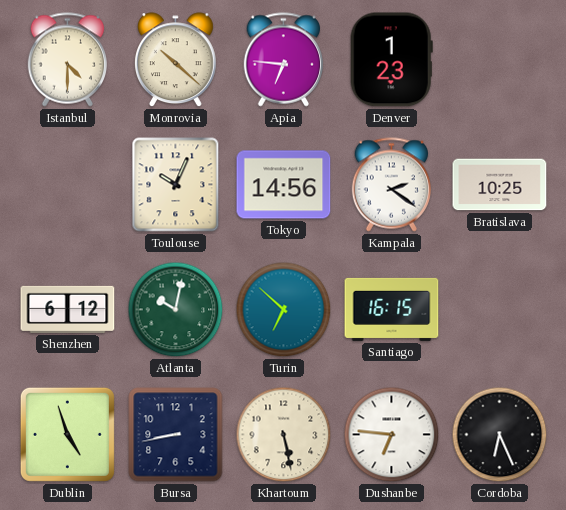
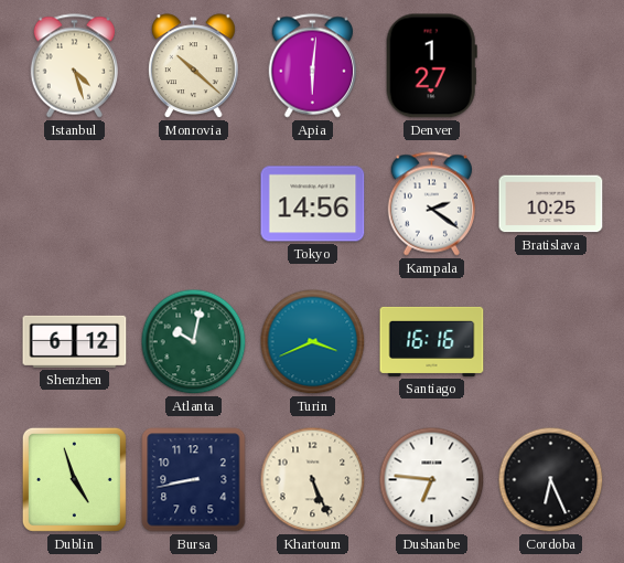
Istanbul: 4:30 -> 4:27 (74, 66)
Apia: 6:46 -> 6:01 (312, 66)
Denver: 1:23 -> 1:27 (431, 66)
Toulouse: 10:04 -> none (176, 185)
Turin: 6:52 -> 3:41 (313, 342)
Santiago: 16:15 -> 16:16 (432, 341)
Khartoum: 5:28 -> 5:26 (313, 480)
